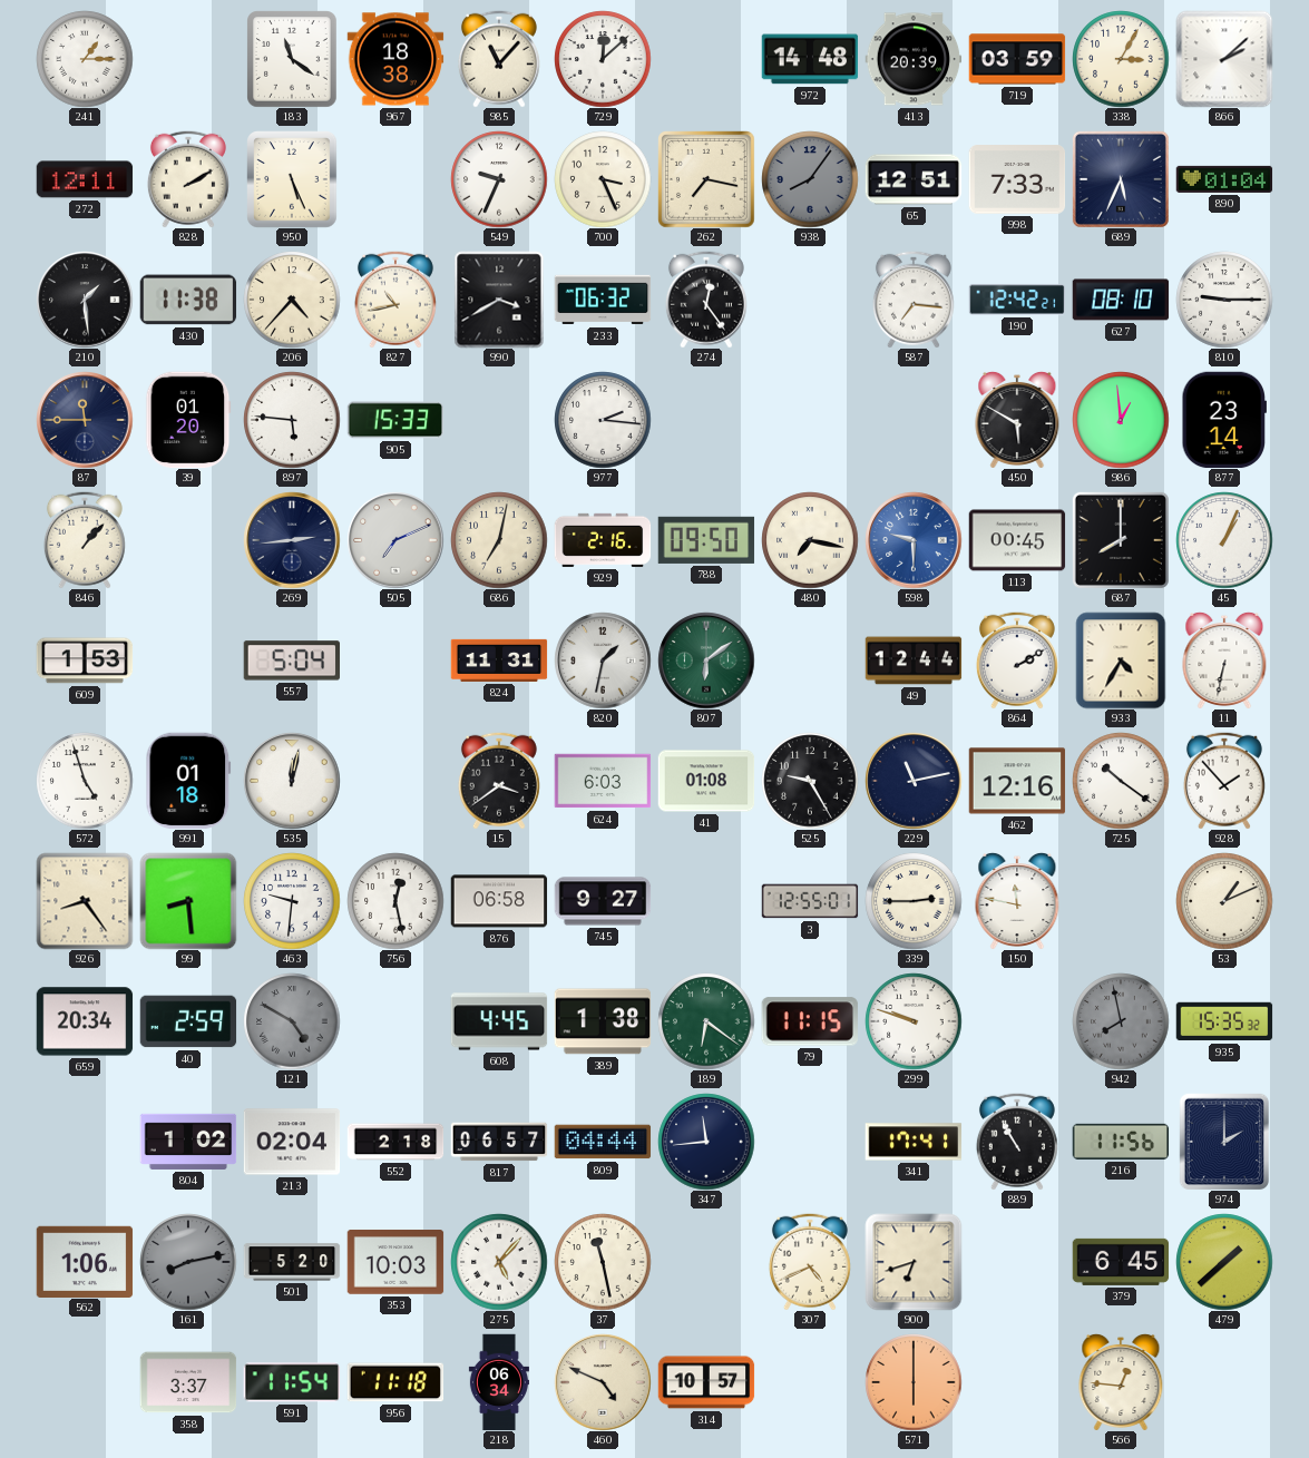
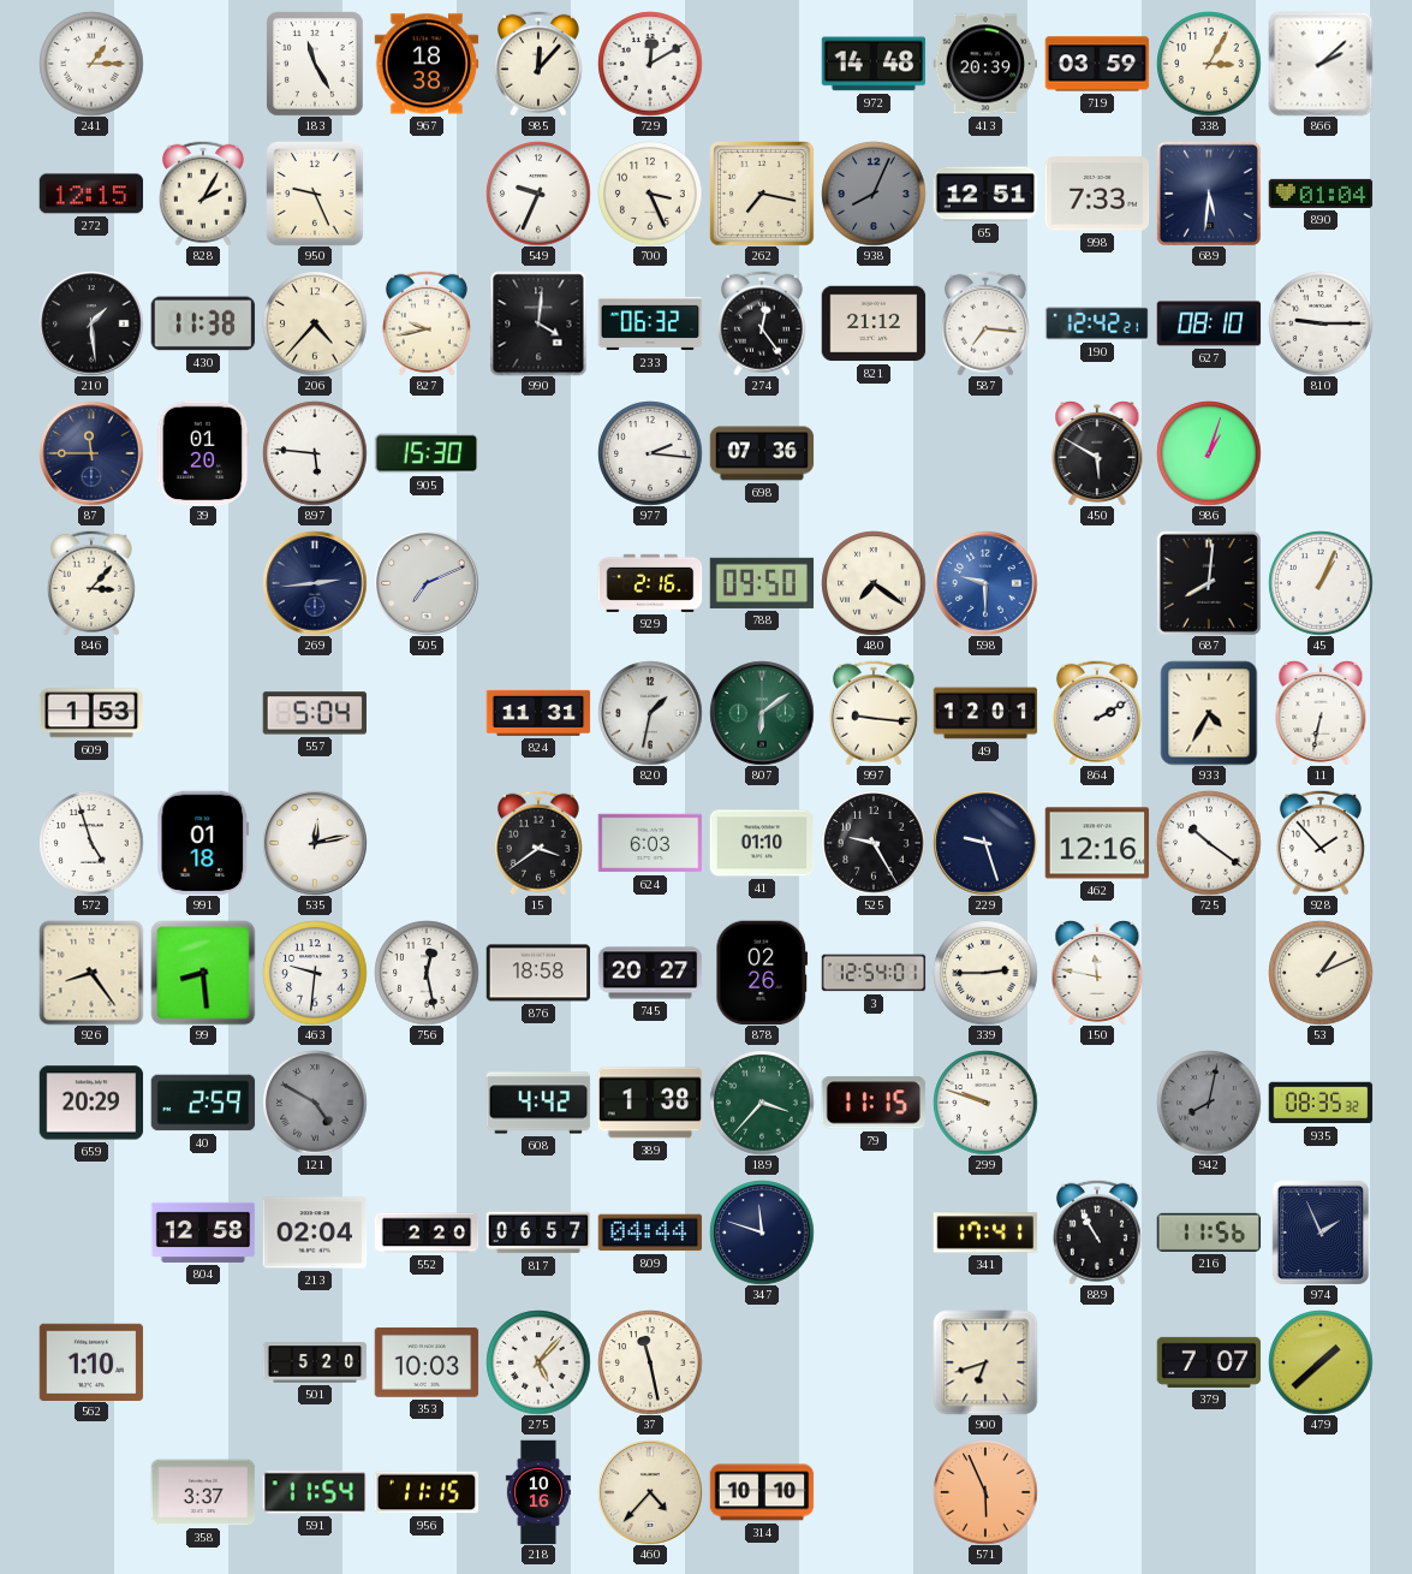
183: 11:21 -> 11:25 (315, 64)
985: 11:07 -> 12:07 (538, 64)
729: 12:08 -> 12:10 (650, 64)
272: 12:11 -> 12:15 (91, 194)
828: 2:10 -> 2:05 (203, 194)
950: 5:26 -> 9:26 (315, 194)
938: 8:06 -> 8:04 (874, 194)
689: 5:34 -> 5:31 (1209, 194)
827: 10:43 -> 9:43 (427, 323)
990: 3:40 -> 4:01 (538, 323)
821: none -> 21:12 (874, 323)
905: 15:33 -> 15:30 (427, 453)
698: none -> 07:36 (762, 453)
986: 12:59 -> 1:03 (1209, 453)
877: 23:14 -> none (1223, 420)
846: 1:07 -> 3:07 (91, 583)
686: 7:02 -> none (499, 540)
480: 7:17 -> 7:21 (874, 583)
113: 00:45 -> none (1017, 540)
687: 8:00 -> 8:01 (1209, 583)
997: none -> 9:16 (874, 713)
49: 12:44 -> 12:01 (985, 713)
535: 12:02 -> 12:13 (315, 843)
41: 01:08 -> 01:10 (762, 843)
229: 11:13 -> 9:27 (985, 843)
876: 06:58 -> 18:58 (538, 973)
745: 9:27 -> 20:27 (650, 973)
878: none -> 02:26 (762, 973)
3: 12:55 -> 12:54 (874, 973)
659: 20:34 -> 20:29 (91, 1103)
608: 4:45 -> 4:42 (538, 1103)
189: 6:21 -> 3:37 (762, 1103)
942: 7:58 -> 8:02 (1209, 1103)
935: 15:35 -> 08:35 (1321, 1103)
804: 1:02 -> 12:58 (203, 1233)
552: 2:18 -> 2:20 (427, 1233)
347: 11:44 -> 11:48 (762, 1233)
974: 2:00 -> 1:56 (1319, 1233)
562: 1:06 -> 1:10 (91, 1361)
161: 8:13 -> none (188, 1262)
307: 4:41 -> none (810, 1262)
379: 6:45 -> 7:07 (1209, 1362)
956: 11:18 -> 11:15 (427, 1492)
218: 06:34 -> 10:16 (538, 1492)
460: 4:49 -> 4:37 (650, 1492)
314: 10:57 -> 10:10 (762, 1492)
571: 6:00 -> 5:56 (985, 1492)
566: 12:46 -> none (1121, 1382)
